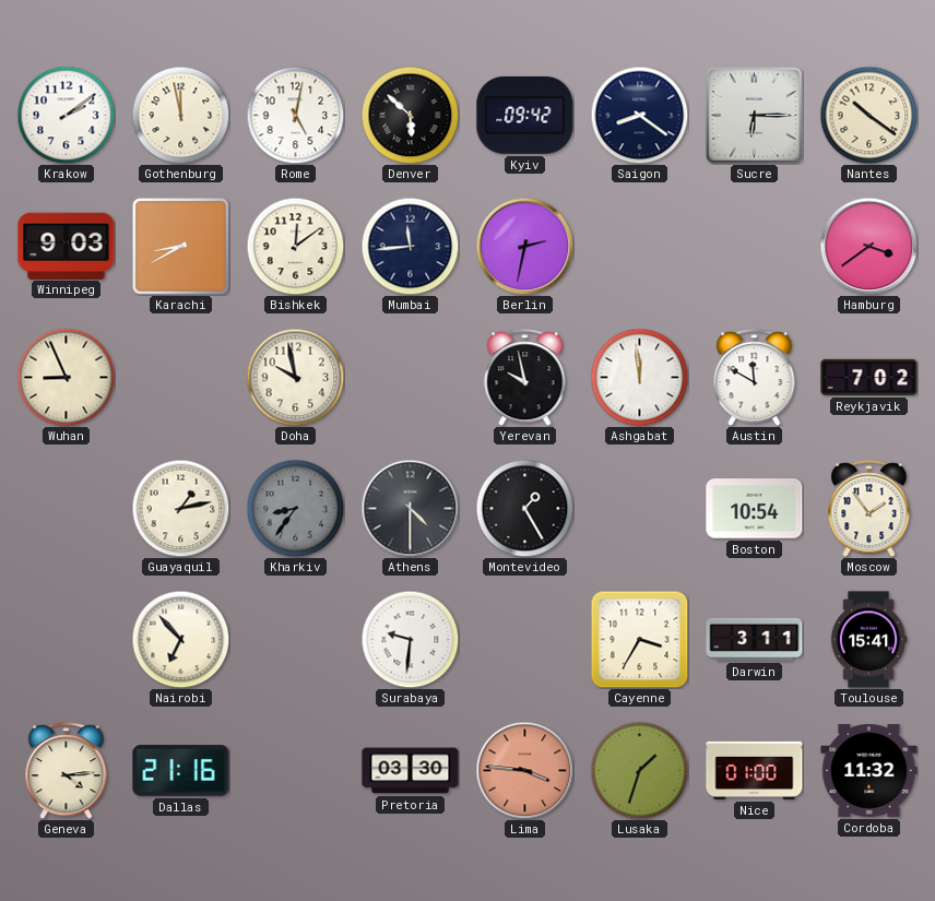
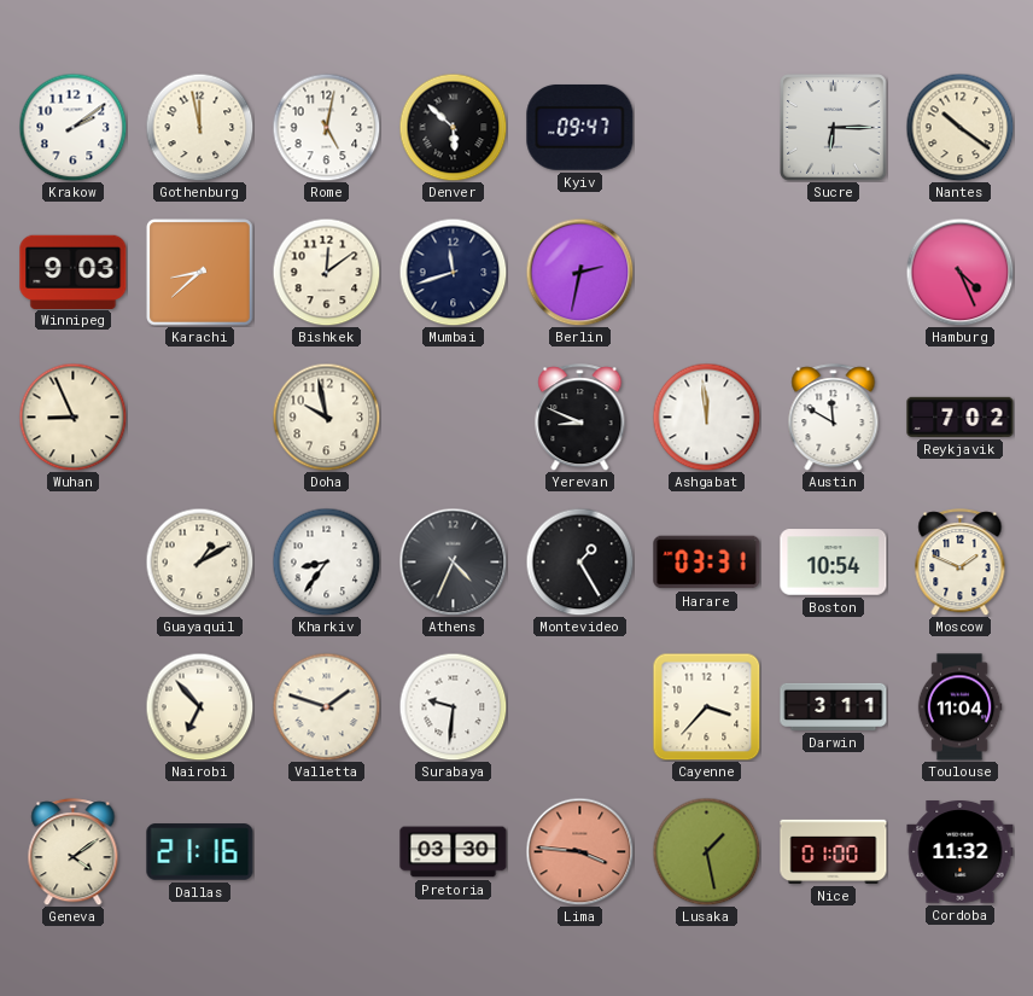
Kyiv: 09:42 -> 09:47 (580, 127)
Saigon: 8:21 -> none (639, 115)
Karachi: 8:40 -> 8:38 (200, 273)
Mumbai: 11:44 -> 11:42 (453, 272)
Hamburg: 3:39 -> 4:26 (959, 272)
Yerevan: 9:58 -> 8:49 (580, 418)
Guayaquil: 1:13 -> 1:10 (199, 561)
Kharkiv dial: grey -> white (326, 561)
Athens: 4:30 -> 4:34 (453, 561)
Harare: none -> 03:31 (707, 563)
Moscow: 1:54 -> 1:49 (961, 563)
Valletta: none -> 1:48 (326, 706)
Cayenne: 3:35 -> 3:37 (706, 706)
Toulouse: 15:41 -> 11:04 (959, 707)
Geneva: 4:14 -> 4:09 (74, 852)
Lusaka: 1:33 -> 1:28 (706, 851)
